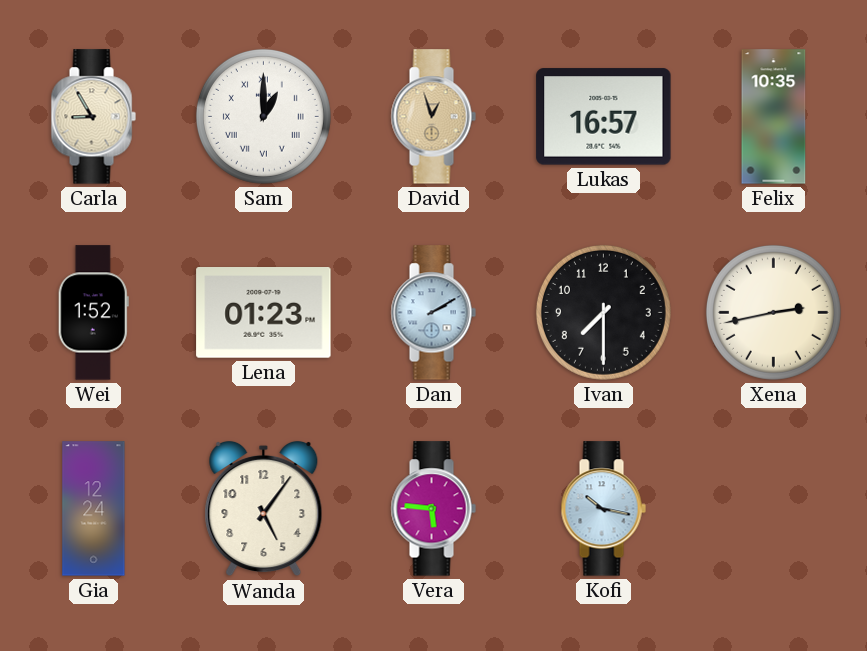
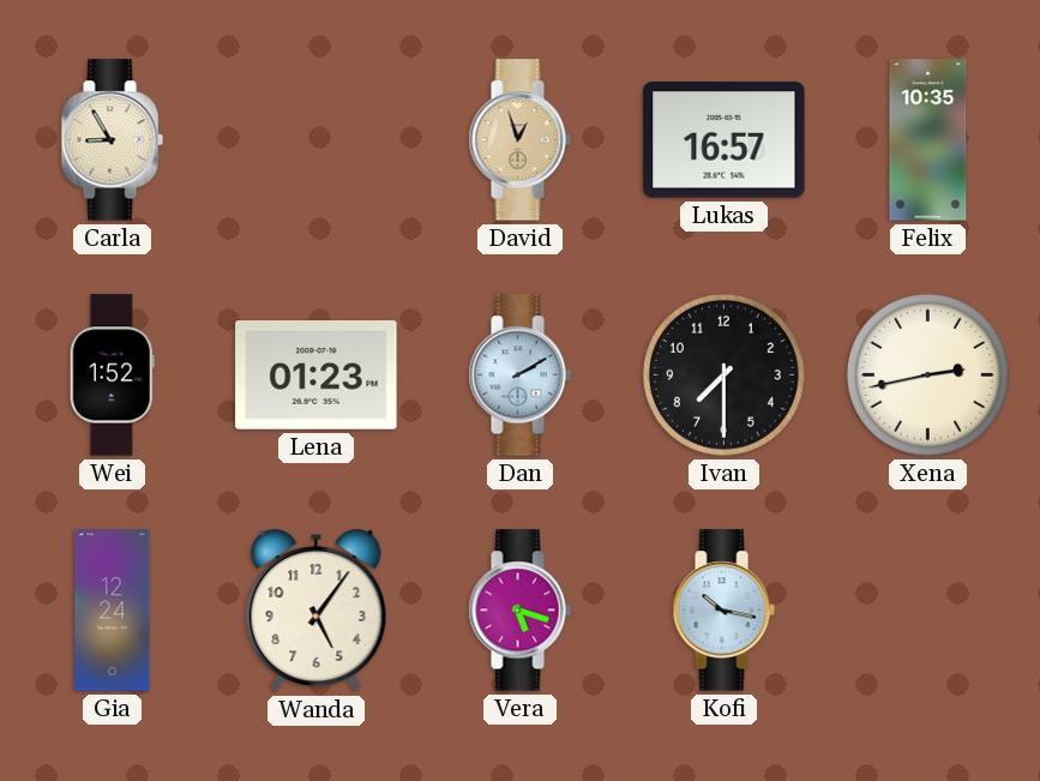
Sam: 1:00 -> none (263, 116)
Vera: 5:46 -> 5:18 (519, 611)
